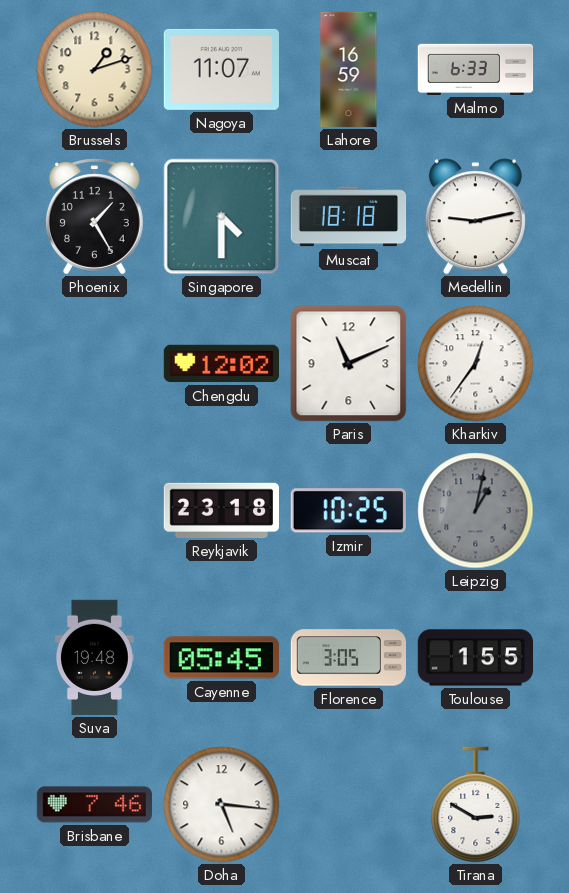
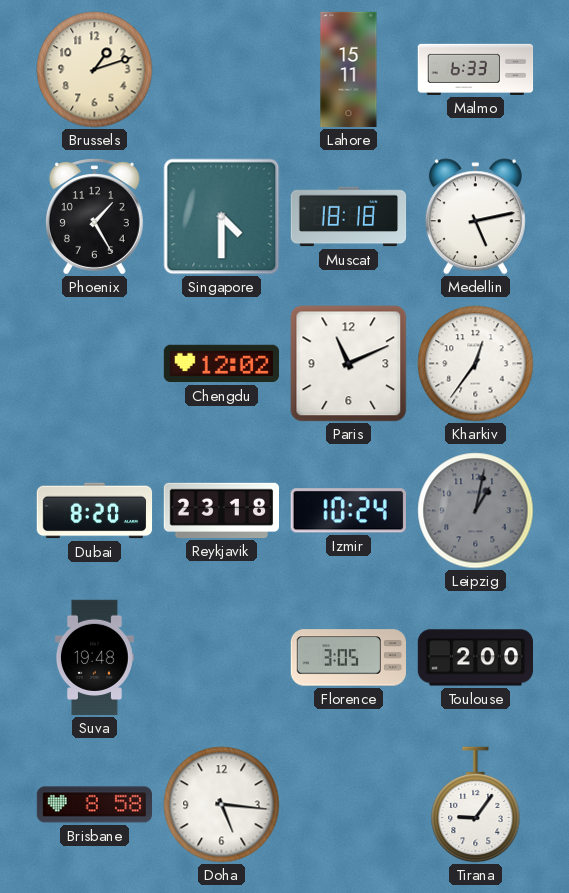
Nagoya: 11:07 -> none (221, 69)
Lahore: 16:59 -> 15:11 (349, 70)
Medellin: 9:13 -> 5:13 (475, 217)
Dubai: none -> 8:20 (95, 511)
Izmir: 10:25 -> 10:24 (348, 511)
Cayenne: 05:45 -> none (221, 658)
Toulouse: 1:55 -> 2:00 (476, 658)
Brisbane: 7:46 -> 8:58 (94, 805)
Tirana: 2:50 -> 9:06 (476, 805)
